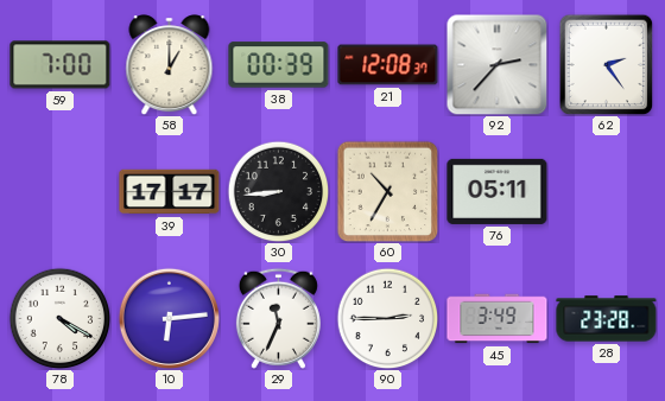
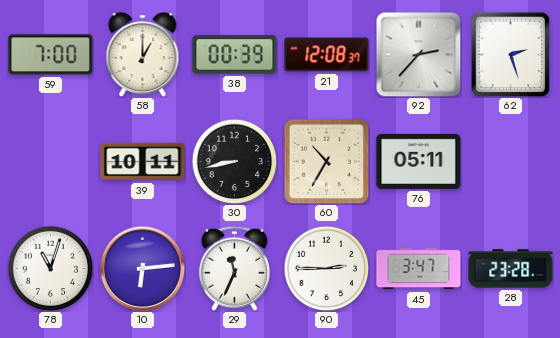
62: 2:24 -> 2:27 (511, 54)
39: 17:17 -> 10:11 (143, 162)
30: 8:44 -> 8:43 (234, 161)
78: 4:20 -> 11:03 (50, 268)
45: 3:49 -> 3:47 (419, 269)
